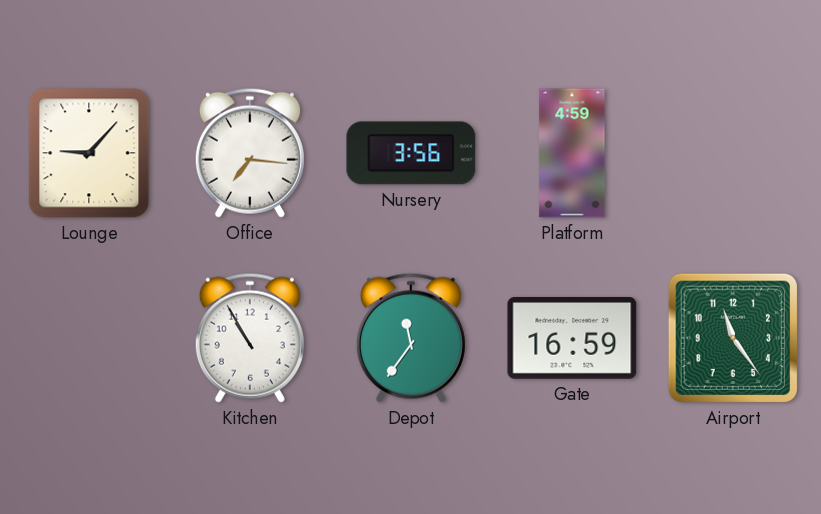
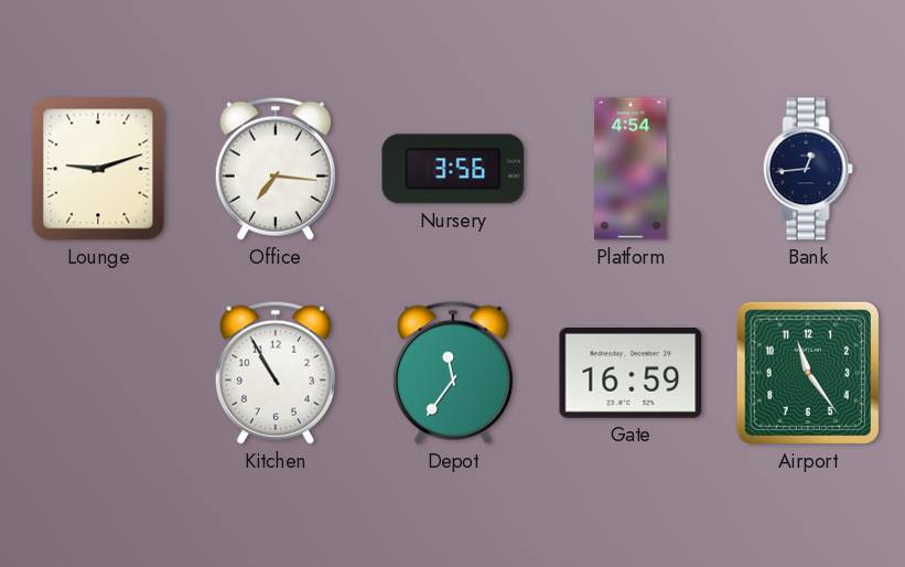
Lounge: 9:07 -> 9:12 (98, 169)
Platform: 4:59 -> 4:54 (631, 169)
Bank: none -> 12:44 (808, 169)
